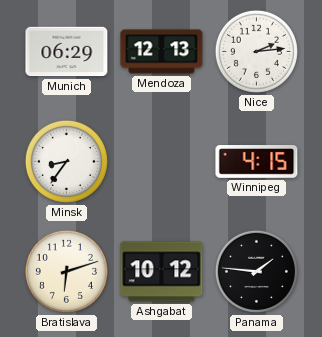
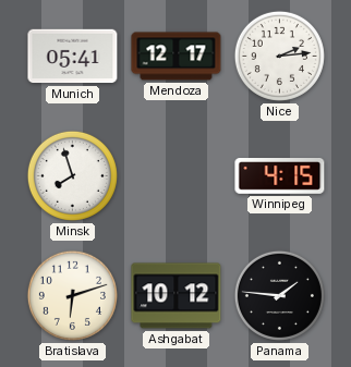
Munich: 06:29 -> 05:41 (73, 57)
Mendoza: 12:13 -> 12:17 (177, 57)
Minsk: 8:36 -> 7:57 (72, 175)
